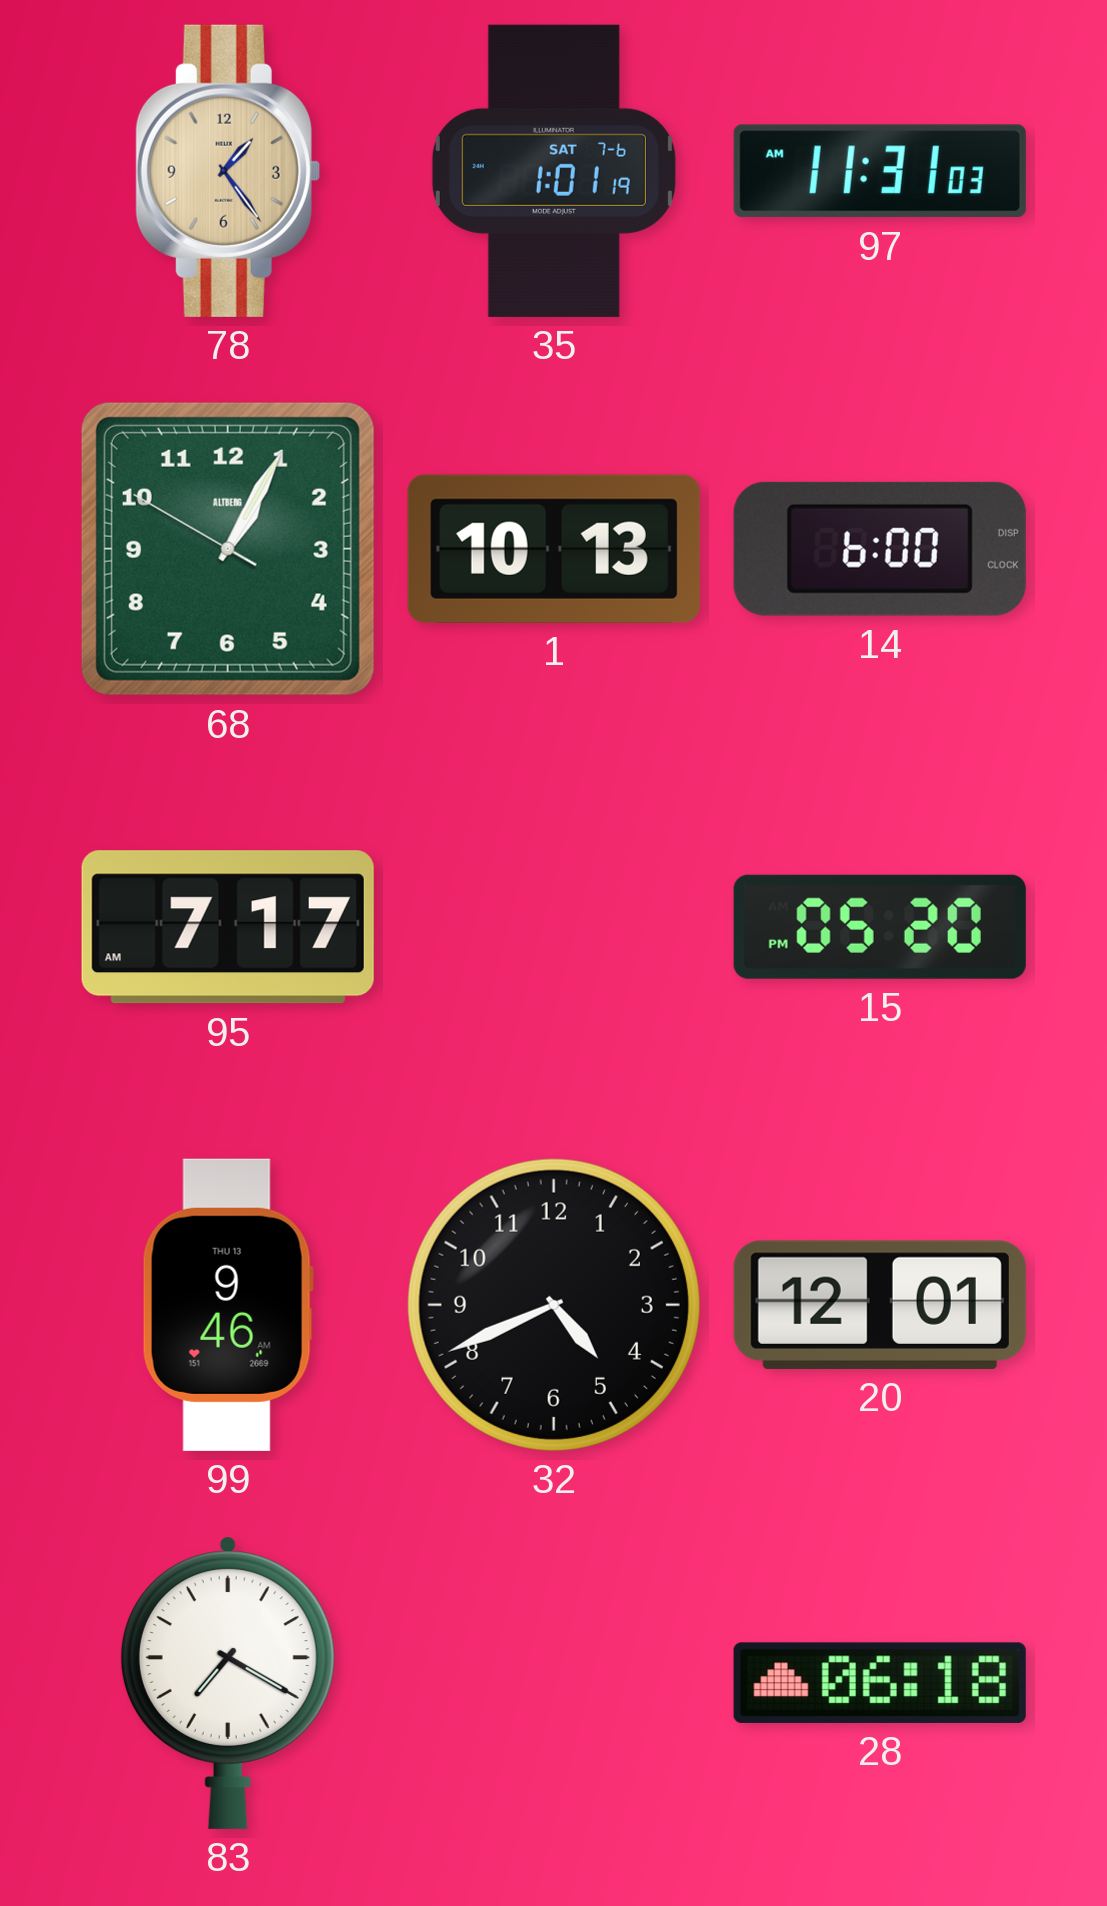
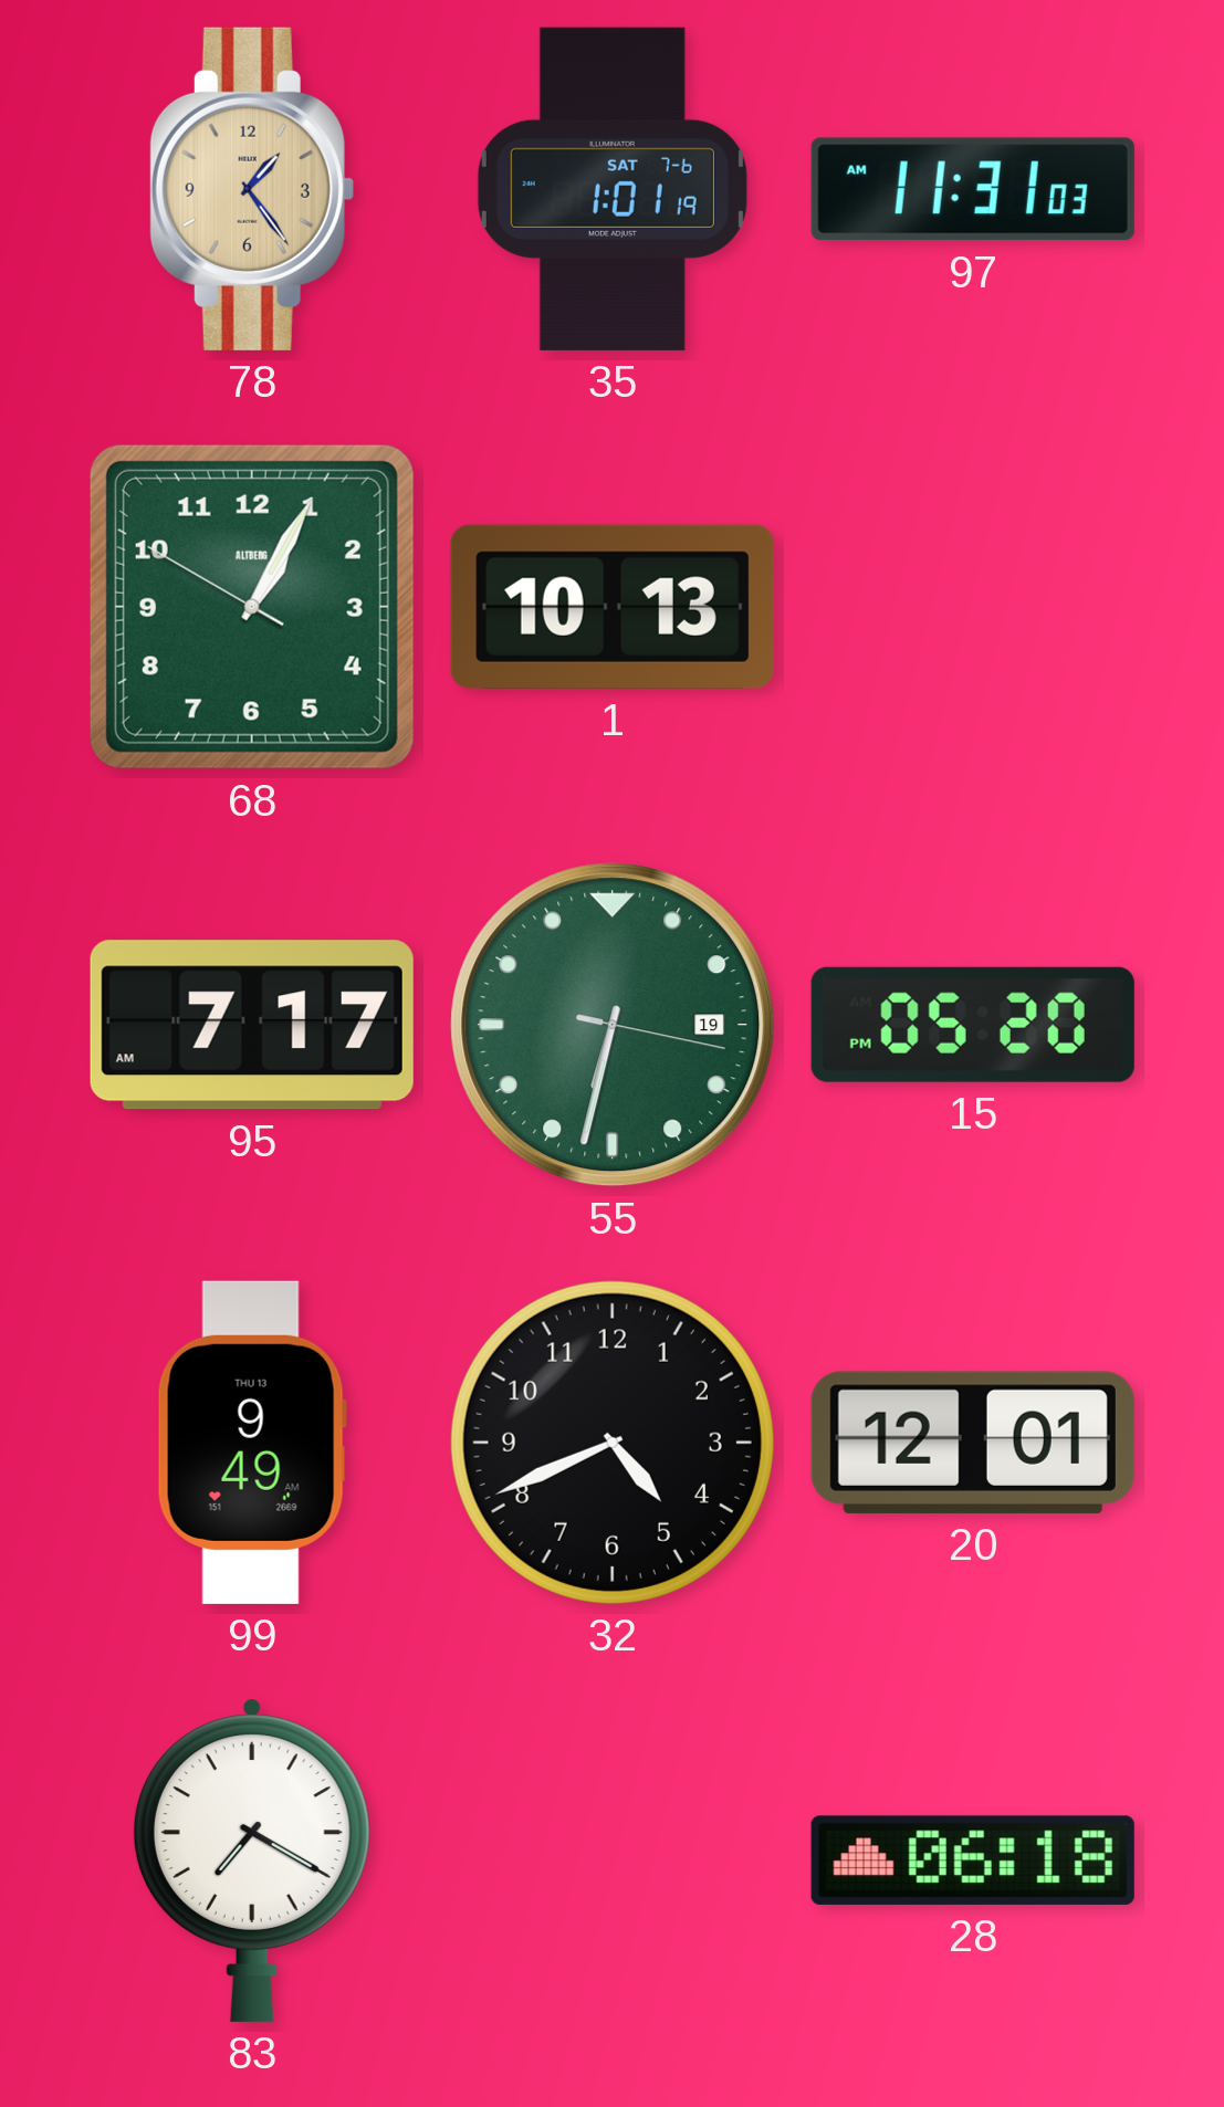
14: 6:00 -> none (880, 549)
55: none -> 6:32 (613, 1025)
99: 9:46 -> 9:49 (252, 1443)
